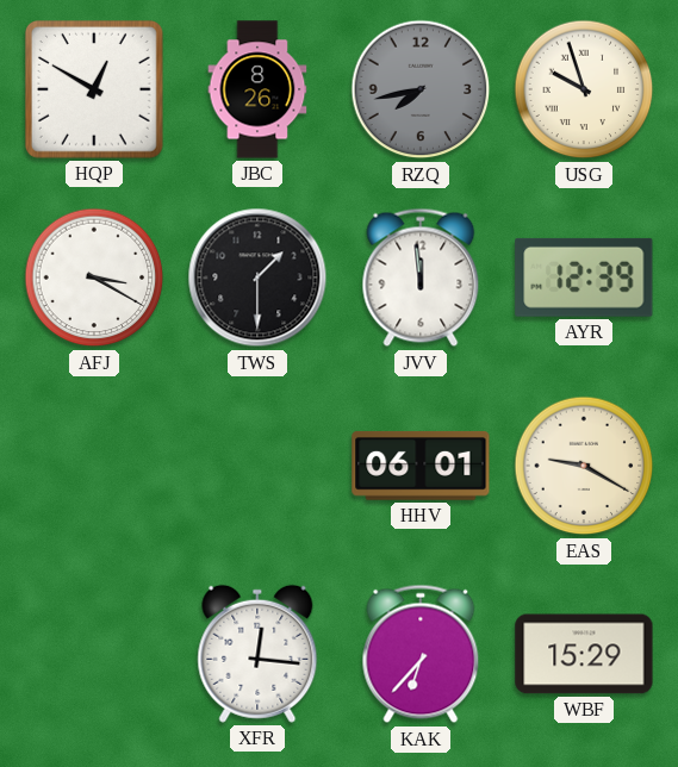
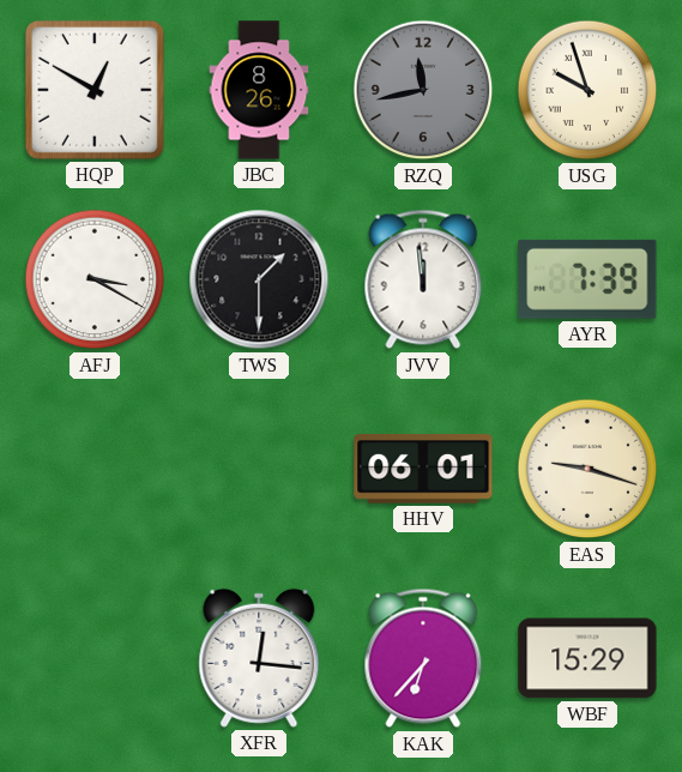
RZQ: 7:43 -> 11:43 (423, 90)
AYR: 12:39 -> 7:39 (587, 279)
EAS: 9:20 -> 9:18 (587, 469)
